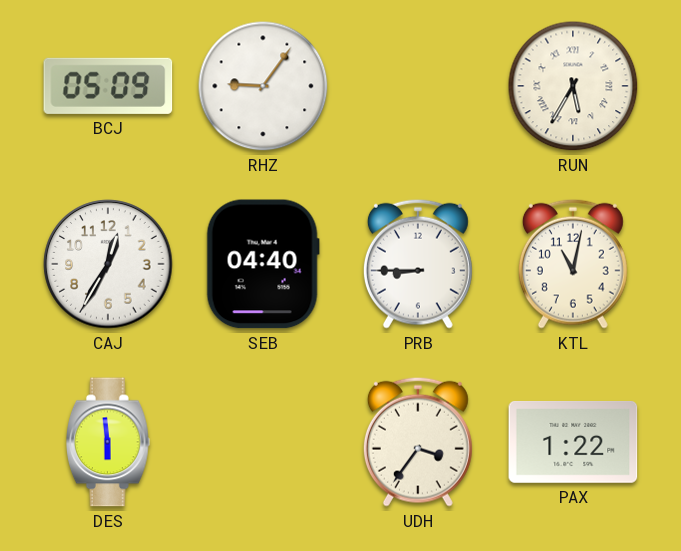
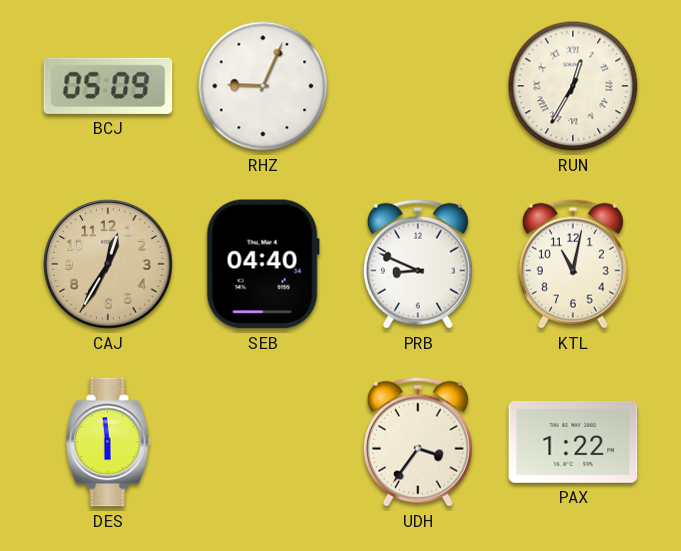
RHZ: 9:06 -> 9:04 (263, 86)
RUN: 5:35 -> 12:35 (573, 86)
CAJ dial: white -> champagne (108, 264)
PRB: 8:45 -> 8:49 (418, 264)
